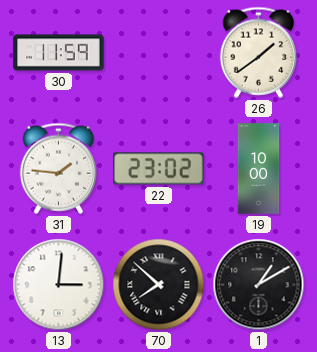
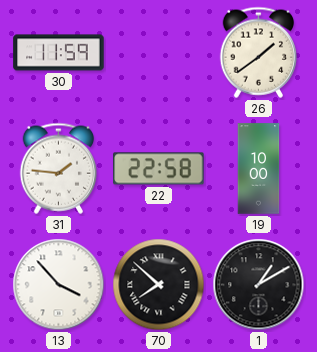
22: 23:02 -> 22:58 (159, 169)
13: 3:01 -> 3:53 (59, 285)
